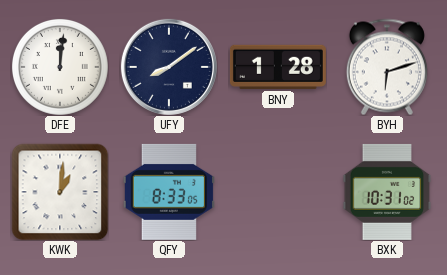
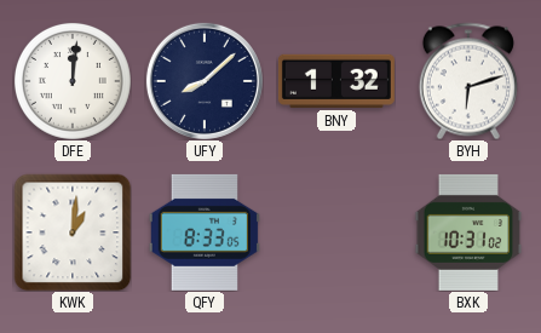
UFY: 8:09 -> 8:08 (205, 81)
BNY: 1:28 -> 1:32 (336, 81)
